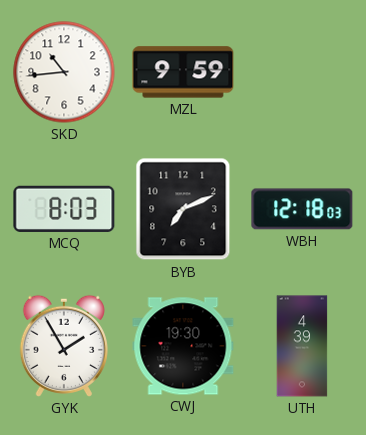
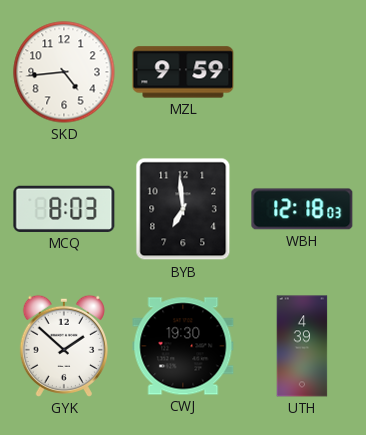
SKD: 10:44 -> 4:44 (64, 72)
BYB: 7:11 -> 6:59 (183, 209)
GYK: 1:55 -> 1:52 (64, 346)
